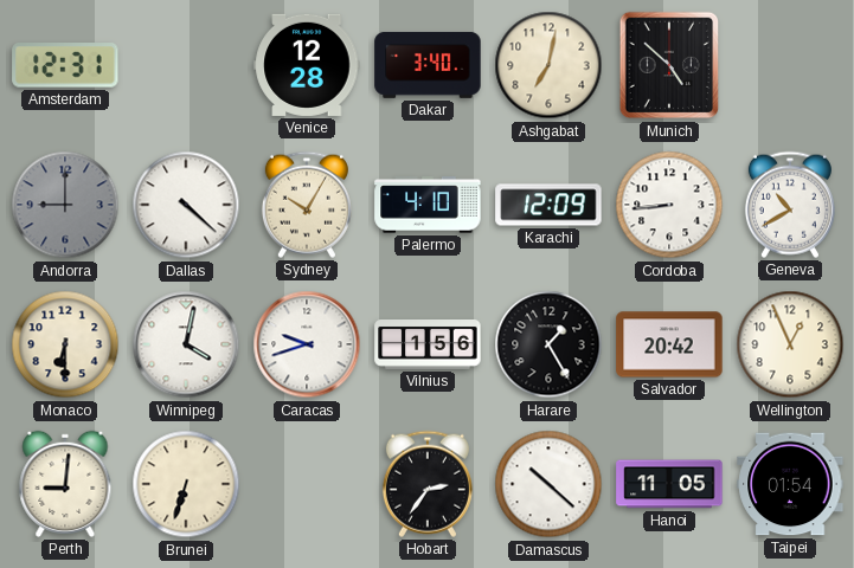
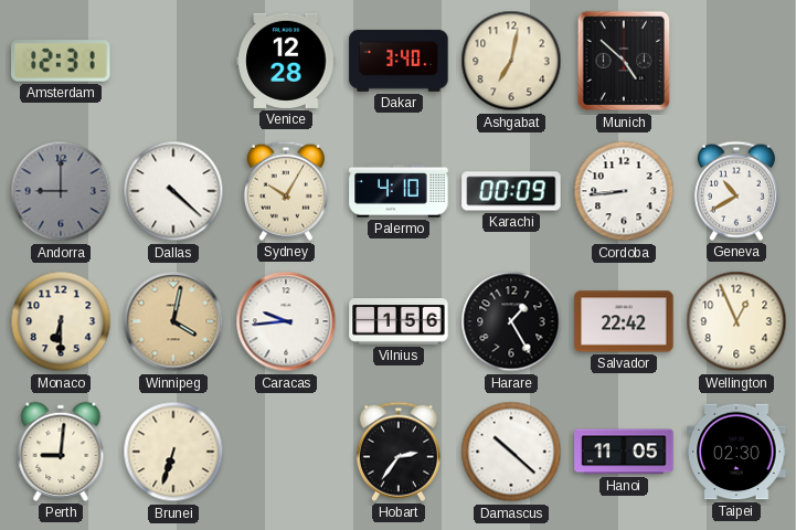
Karachi: 12:09 -> 00:09 (511, 191)
Winnipeg dial: white -> champagne (173, 321)
Caracas: 9:42 -> 9:44 (286, 321)
Salvador: 20:42 -> 22:42 (624, 321)
Taipei: 01:54 -> 02:30 (736, 452)
